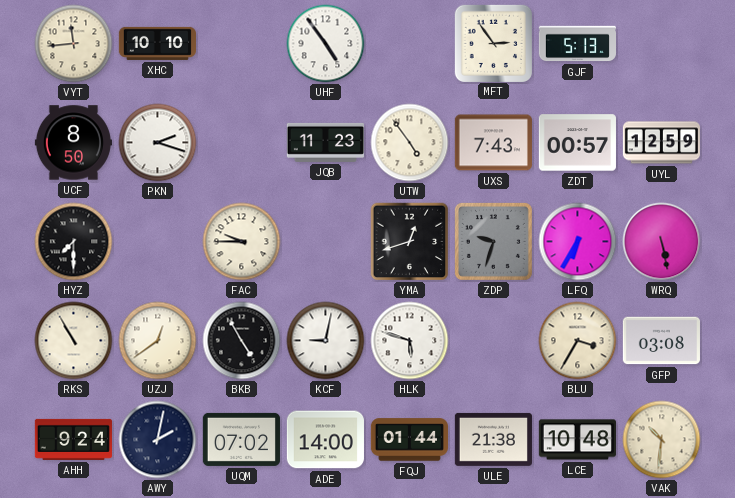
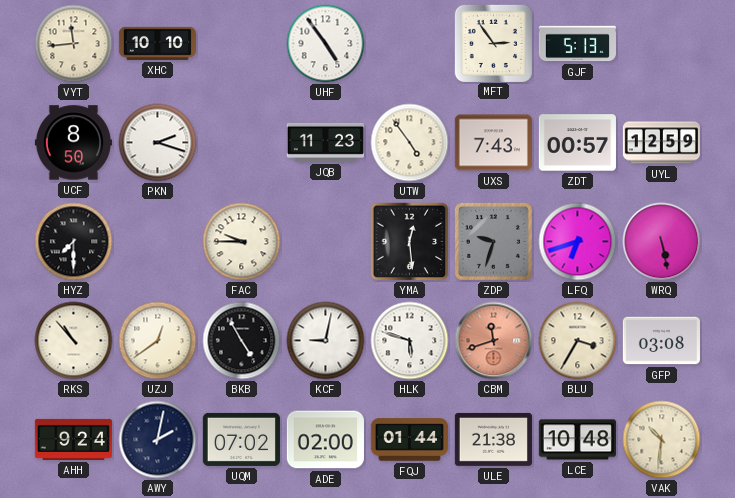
YMA: 12:42 -> 12:29 (410, 242)
LFQ: 6:35 -> 6:42 (578, 242)
RKS: 10:55 -> 10:53 (74, 341)
CBM: none -> 11:42 (494, 341)
ADE: 14:00 -> 02:00 (325, 440)
